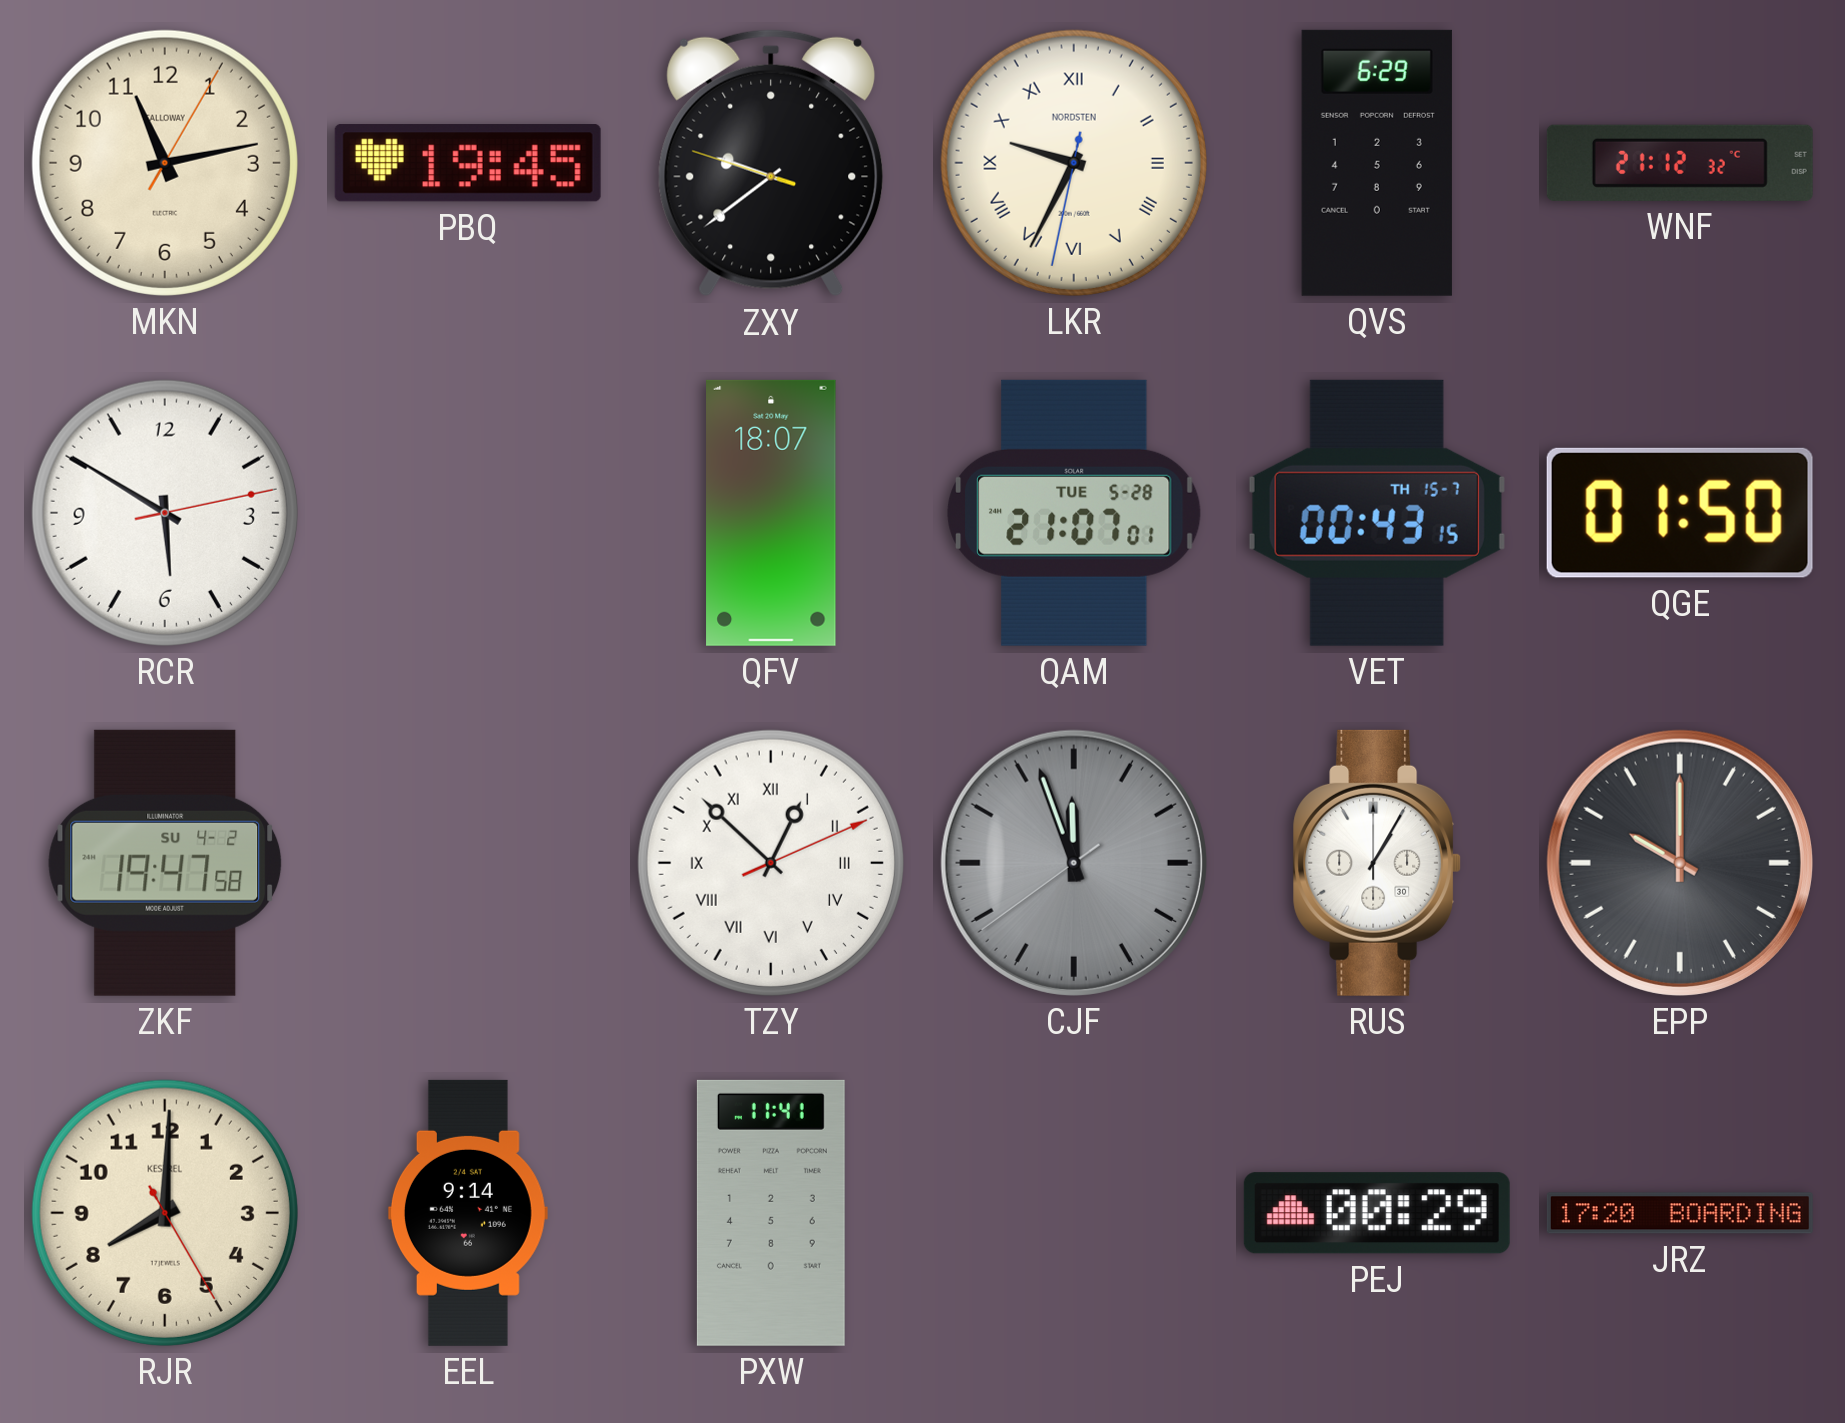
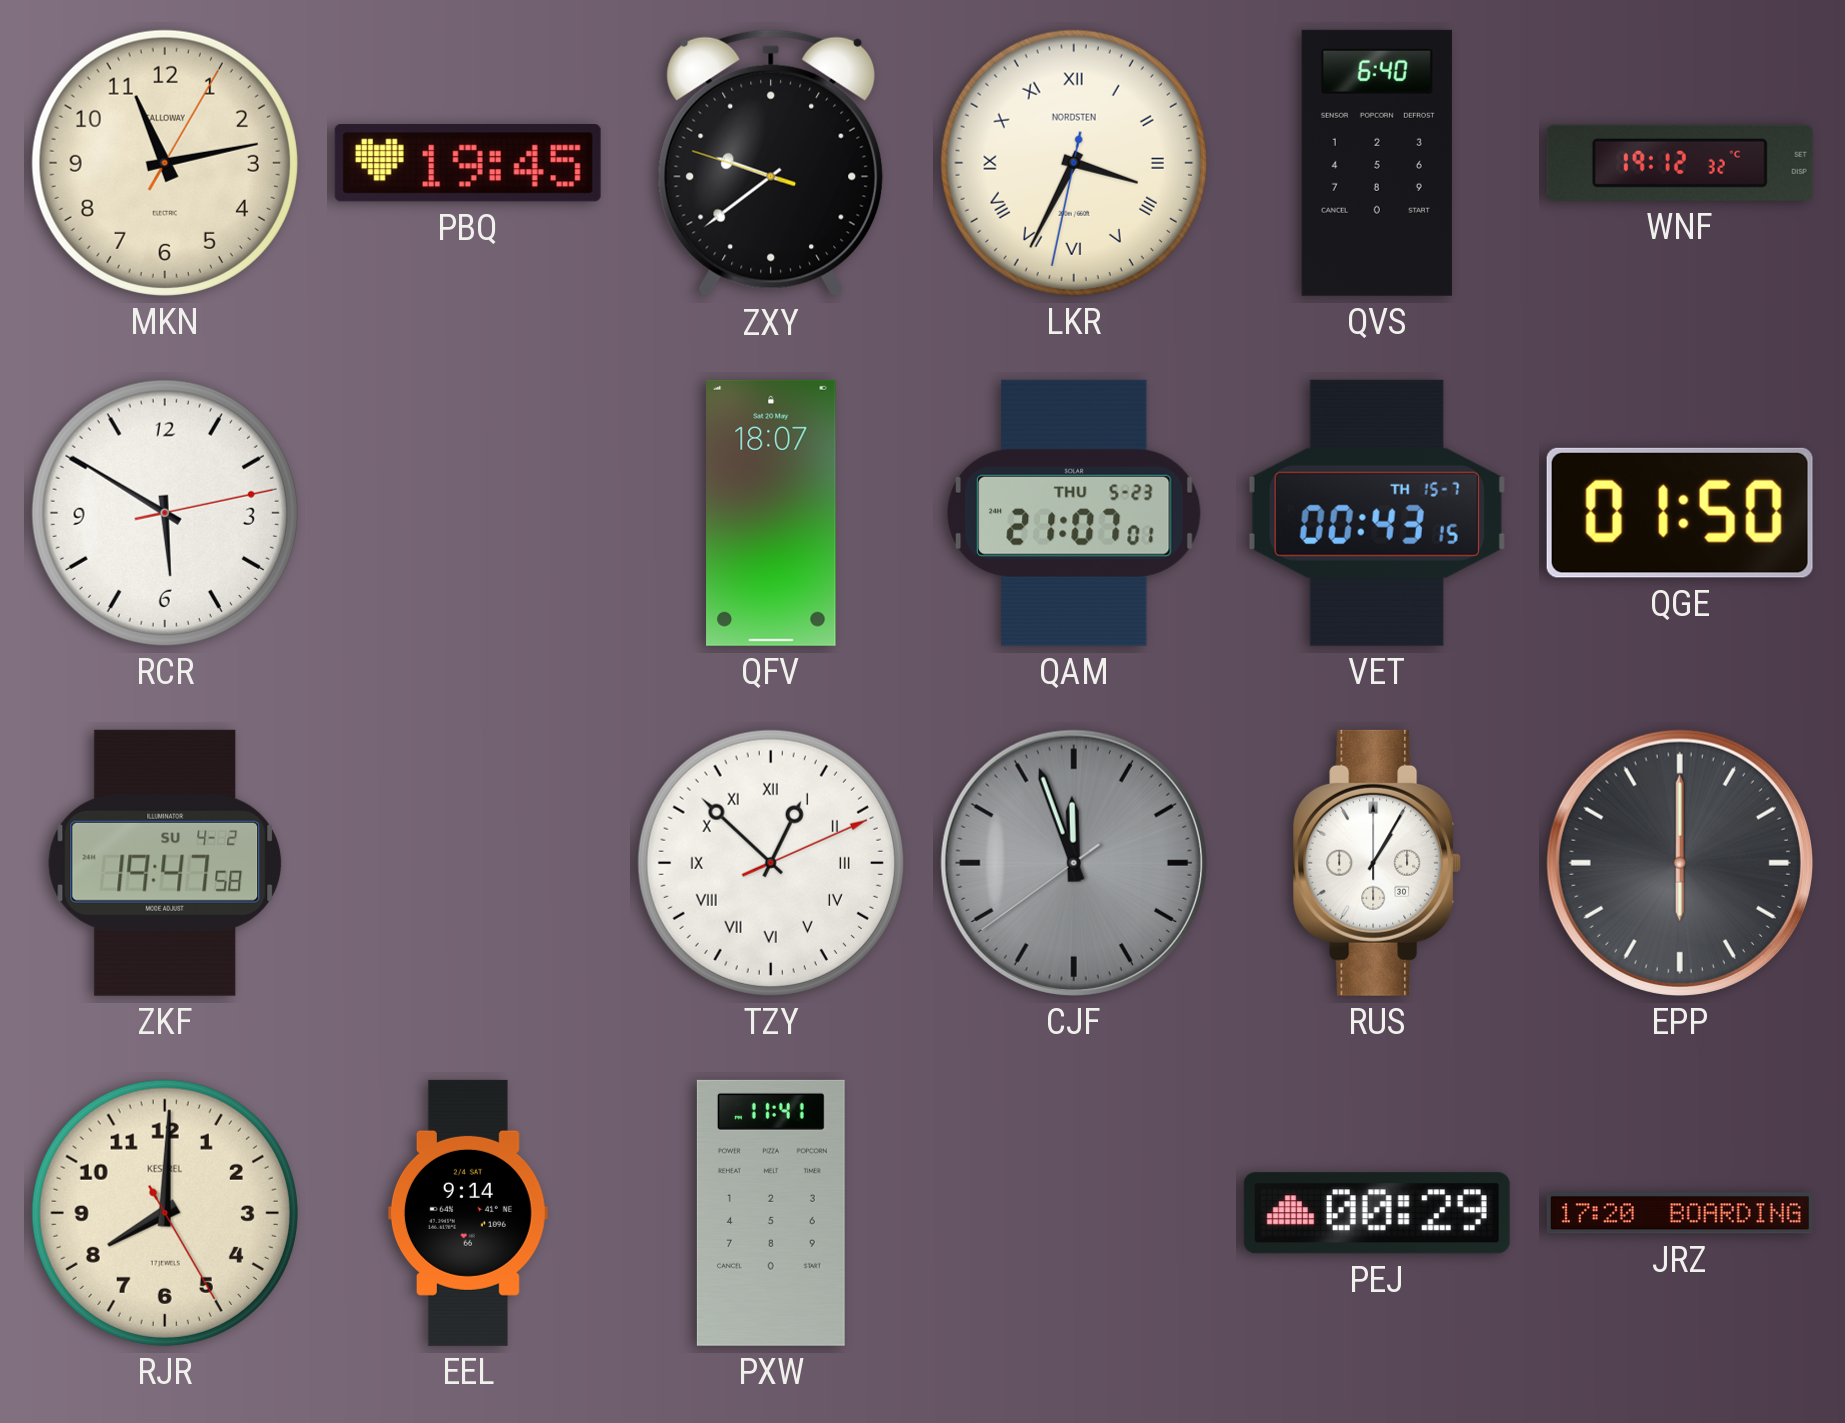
LKR: 9:34 -> 3:34 (1074, 163)
QVS: 6:29 -> 6:40 (1377, 163)
WNF: 21:12 -> 19:12 (1680, 163)
QAM date: TUE 5-28 -> THU 5-23 (1074, 513)
EPP: 10:00 -> 6:00 (1680, 863)
